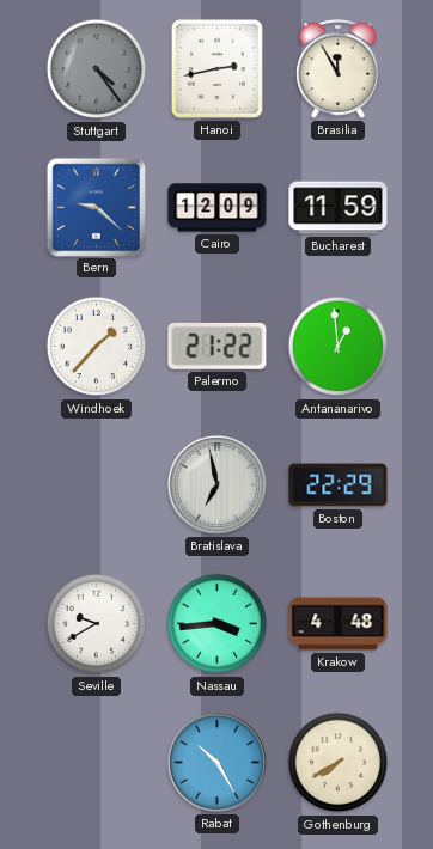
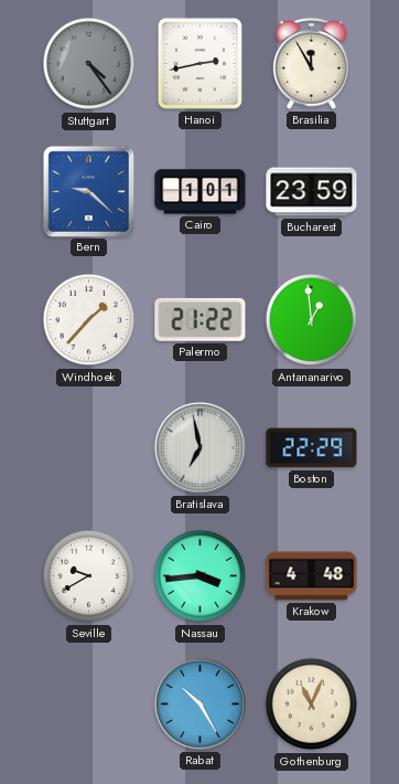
Cairo: 12:09 -> 1:01 (201, 192)
Bucharest: 11:59 -> 23:59 (312, 192)
Gothenburg: 7:40 -> 11:04 (312, 704)
